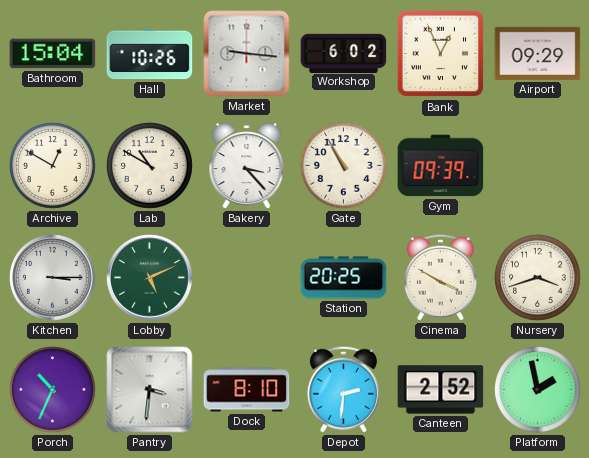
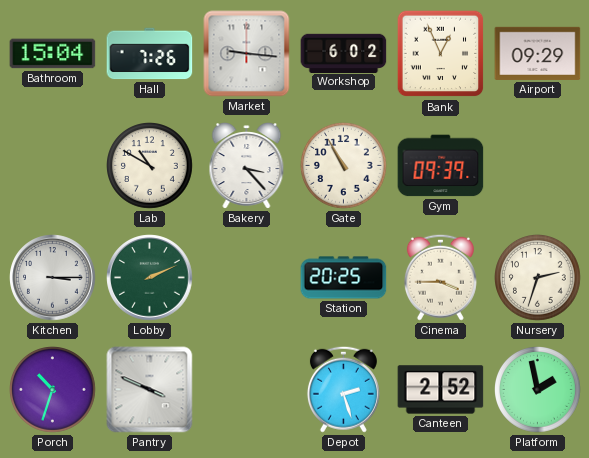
Hall: 10:26 -> 7:26 (150, 54)
Archive: 12:50 -> none (53, 166)
Lobby: 5:11 -> 2:11 (150, 278)
Cinema: 3:50 -> 3:45 (440, 277)
Nursery: 3:42 -> 2:33 (538, 278)
Porch: 10:34 -> 10:33 (53, 390)
Pantry: 3:31 -> 3:49 (150, 390)
Dock: 8:10 -> none (247, 390)
Depot: 2:31 -> 2:27 (343, 389)
